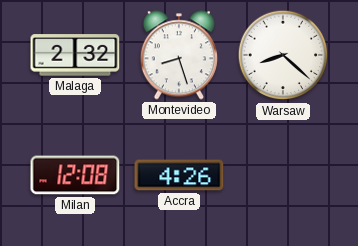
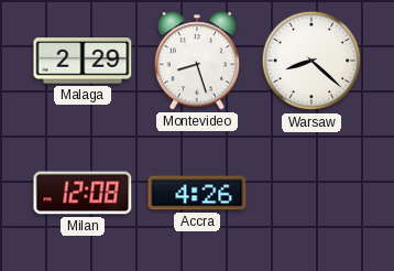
Malaga: 2:32 -> 2:29 (83, 61)
